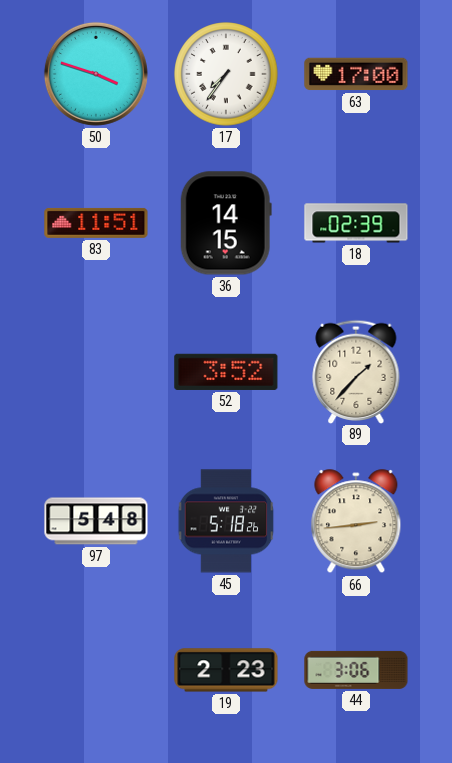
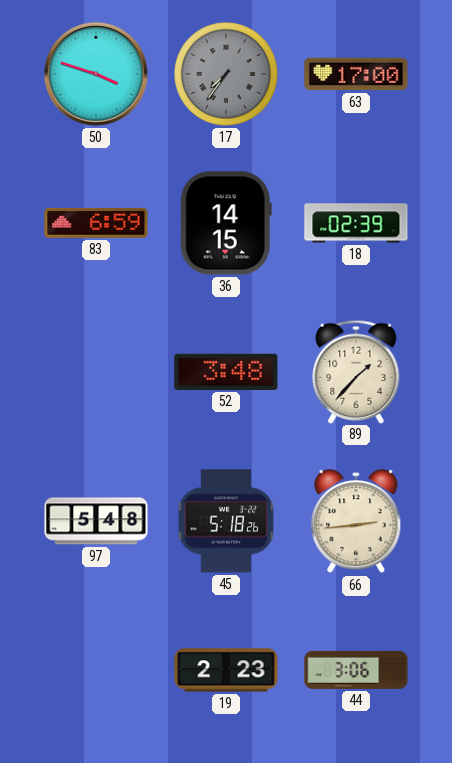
17 dial: white -> grey (226, 74)
83: 11:51 -> 6:59 (96, 223)
52: 3:52 -> 3:48 (226, 372)
